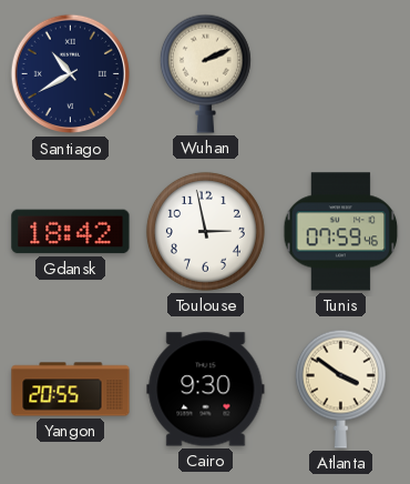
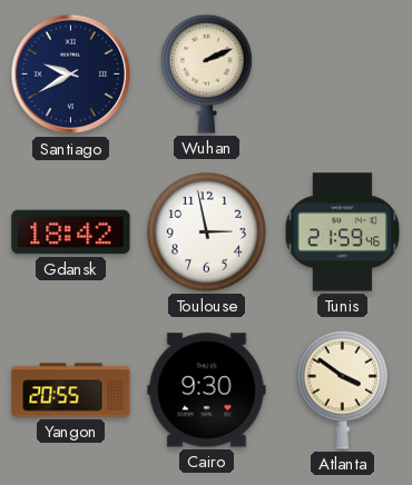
Santiago: 10:40 -> 9:40 (71, 75)
Tunis: 07:59 -> 21:59 (343, 232)
